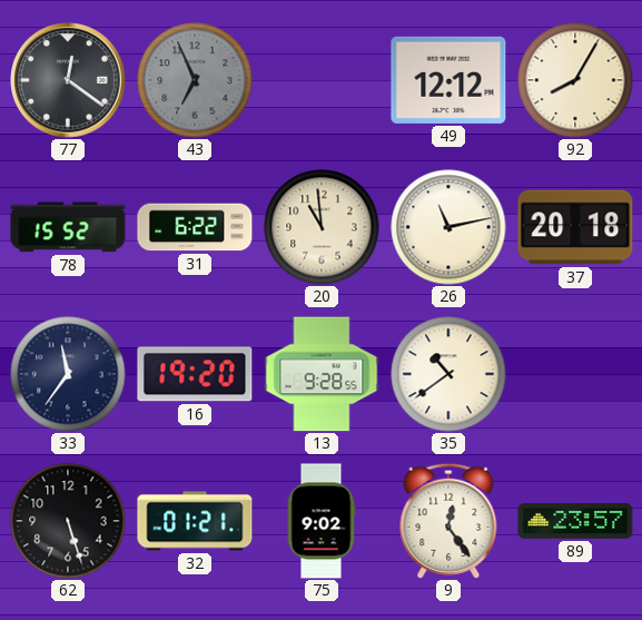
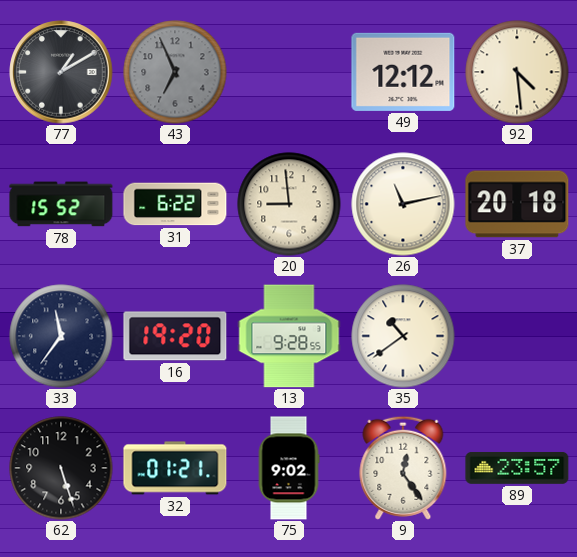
77: 12:21 -> 1:10 (61, 72)
92: 8:05 -> 4:29 (517, 72)
20: 10:59 -> 8:59 (289, 204)
